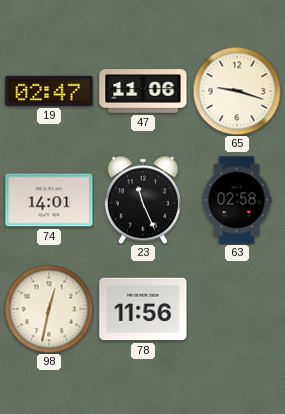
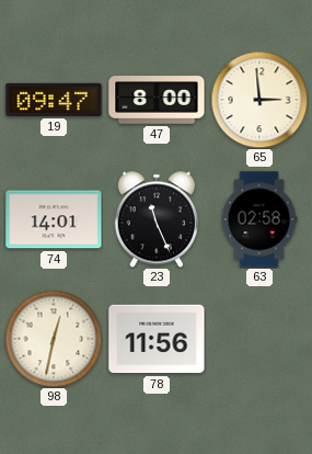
19: 02:47 -> 09:47 (54, 100)
47: 11:06 -> 8:00 (157, 100)
65: 9:18 -> 2:59 (259, 100)
